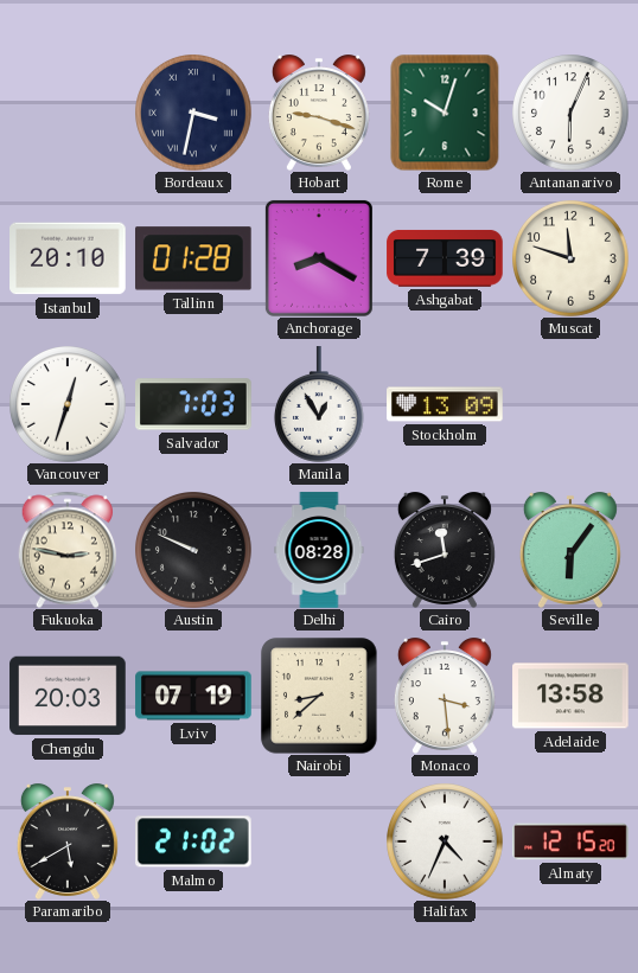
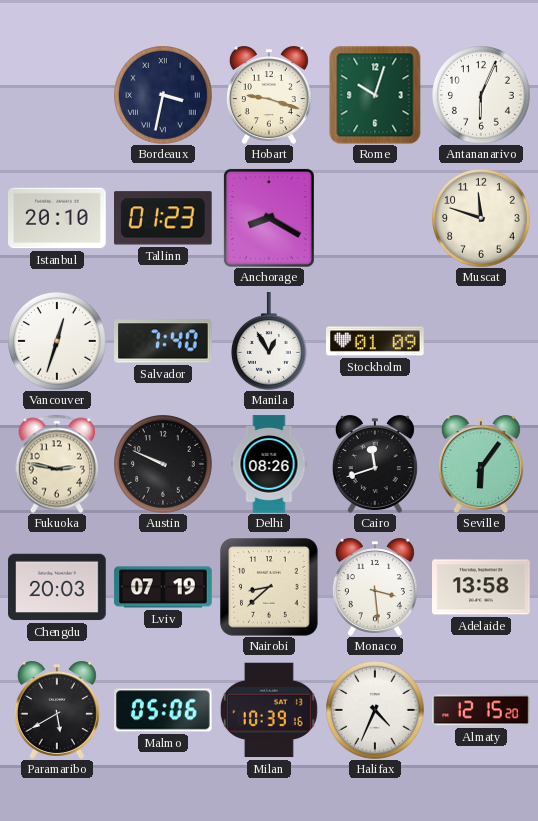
Tallinn: 01:28 -> 01:23 (164, 218)
Ashgabat: 7:39 -> none (445, 258)
Salvador: 7:03 -> 7:40 (163, 341)
Stockholm: 13:09 -> 01:09 (375, 341)
Delhi: 08:28 -> 08:26 (269, 464)
Malmo: 21:02 -> 05:06 (163, 710)
Milan: none -> 10:39 (269, 710)
